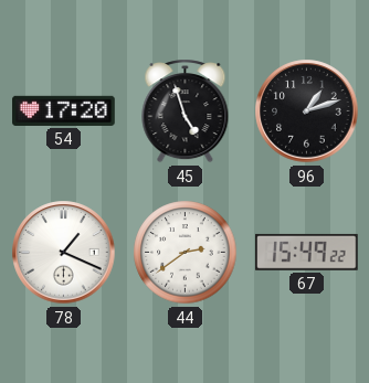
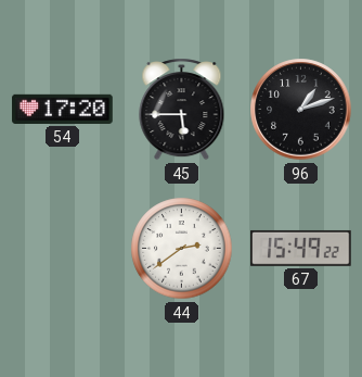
45: 4:57 -> 5:45 (182, 110)
78: 1:19 -> none (64, 253)
